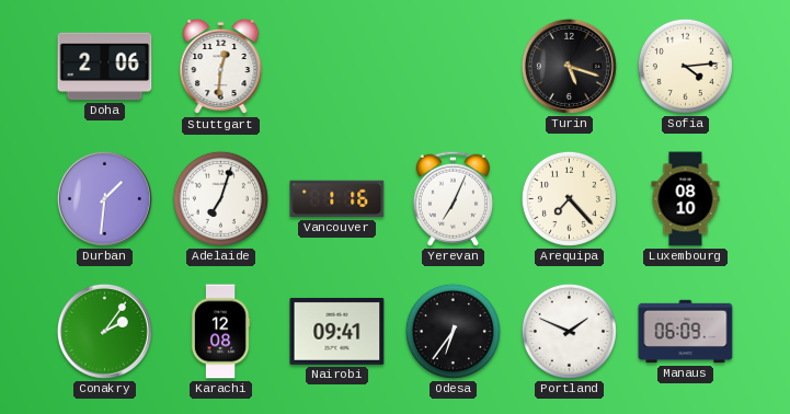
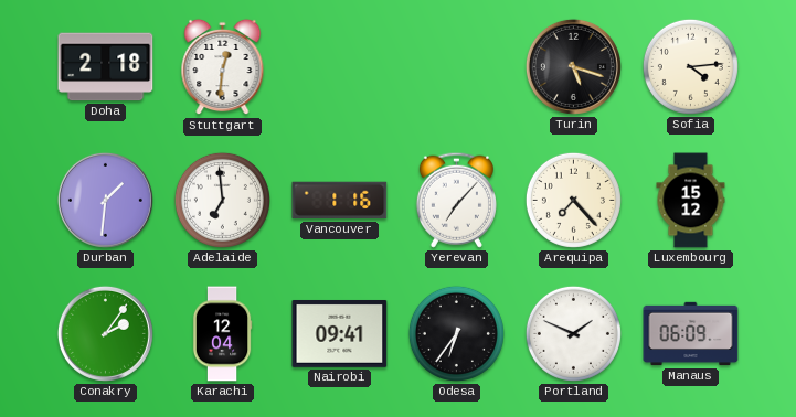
Doha: 2:06 -> 2:18 (106, 67)
Adelaide: 7:03 -> 6:59 (222, 200)
Yerevan: 7:04 -> 7:07 (456, 200)
Luxembourg: 08:10 -> 15:12 (691, 201)
Karachi: 12:08 -> 12:04 (222, 334)
